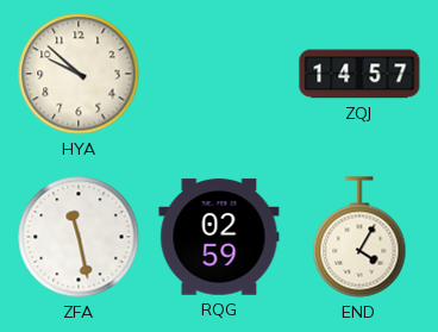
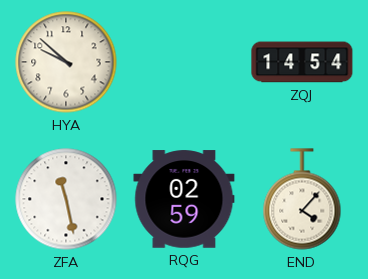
ZQJ: 14:57 -> 14:54 (302, 62)
END: 4:05 -> 4:07 (302, 199)
